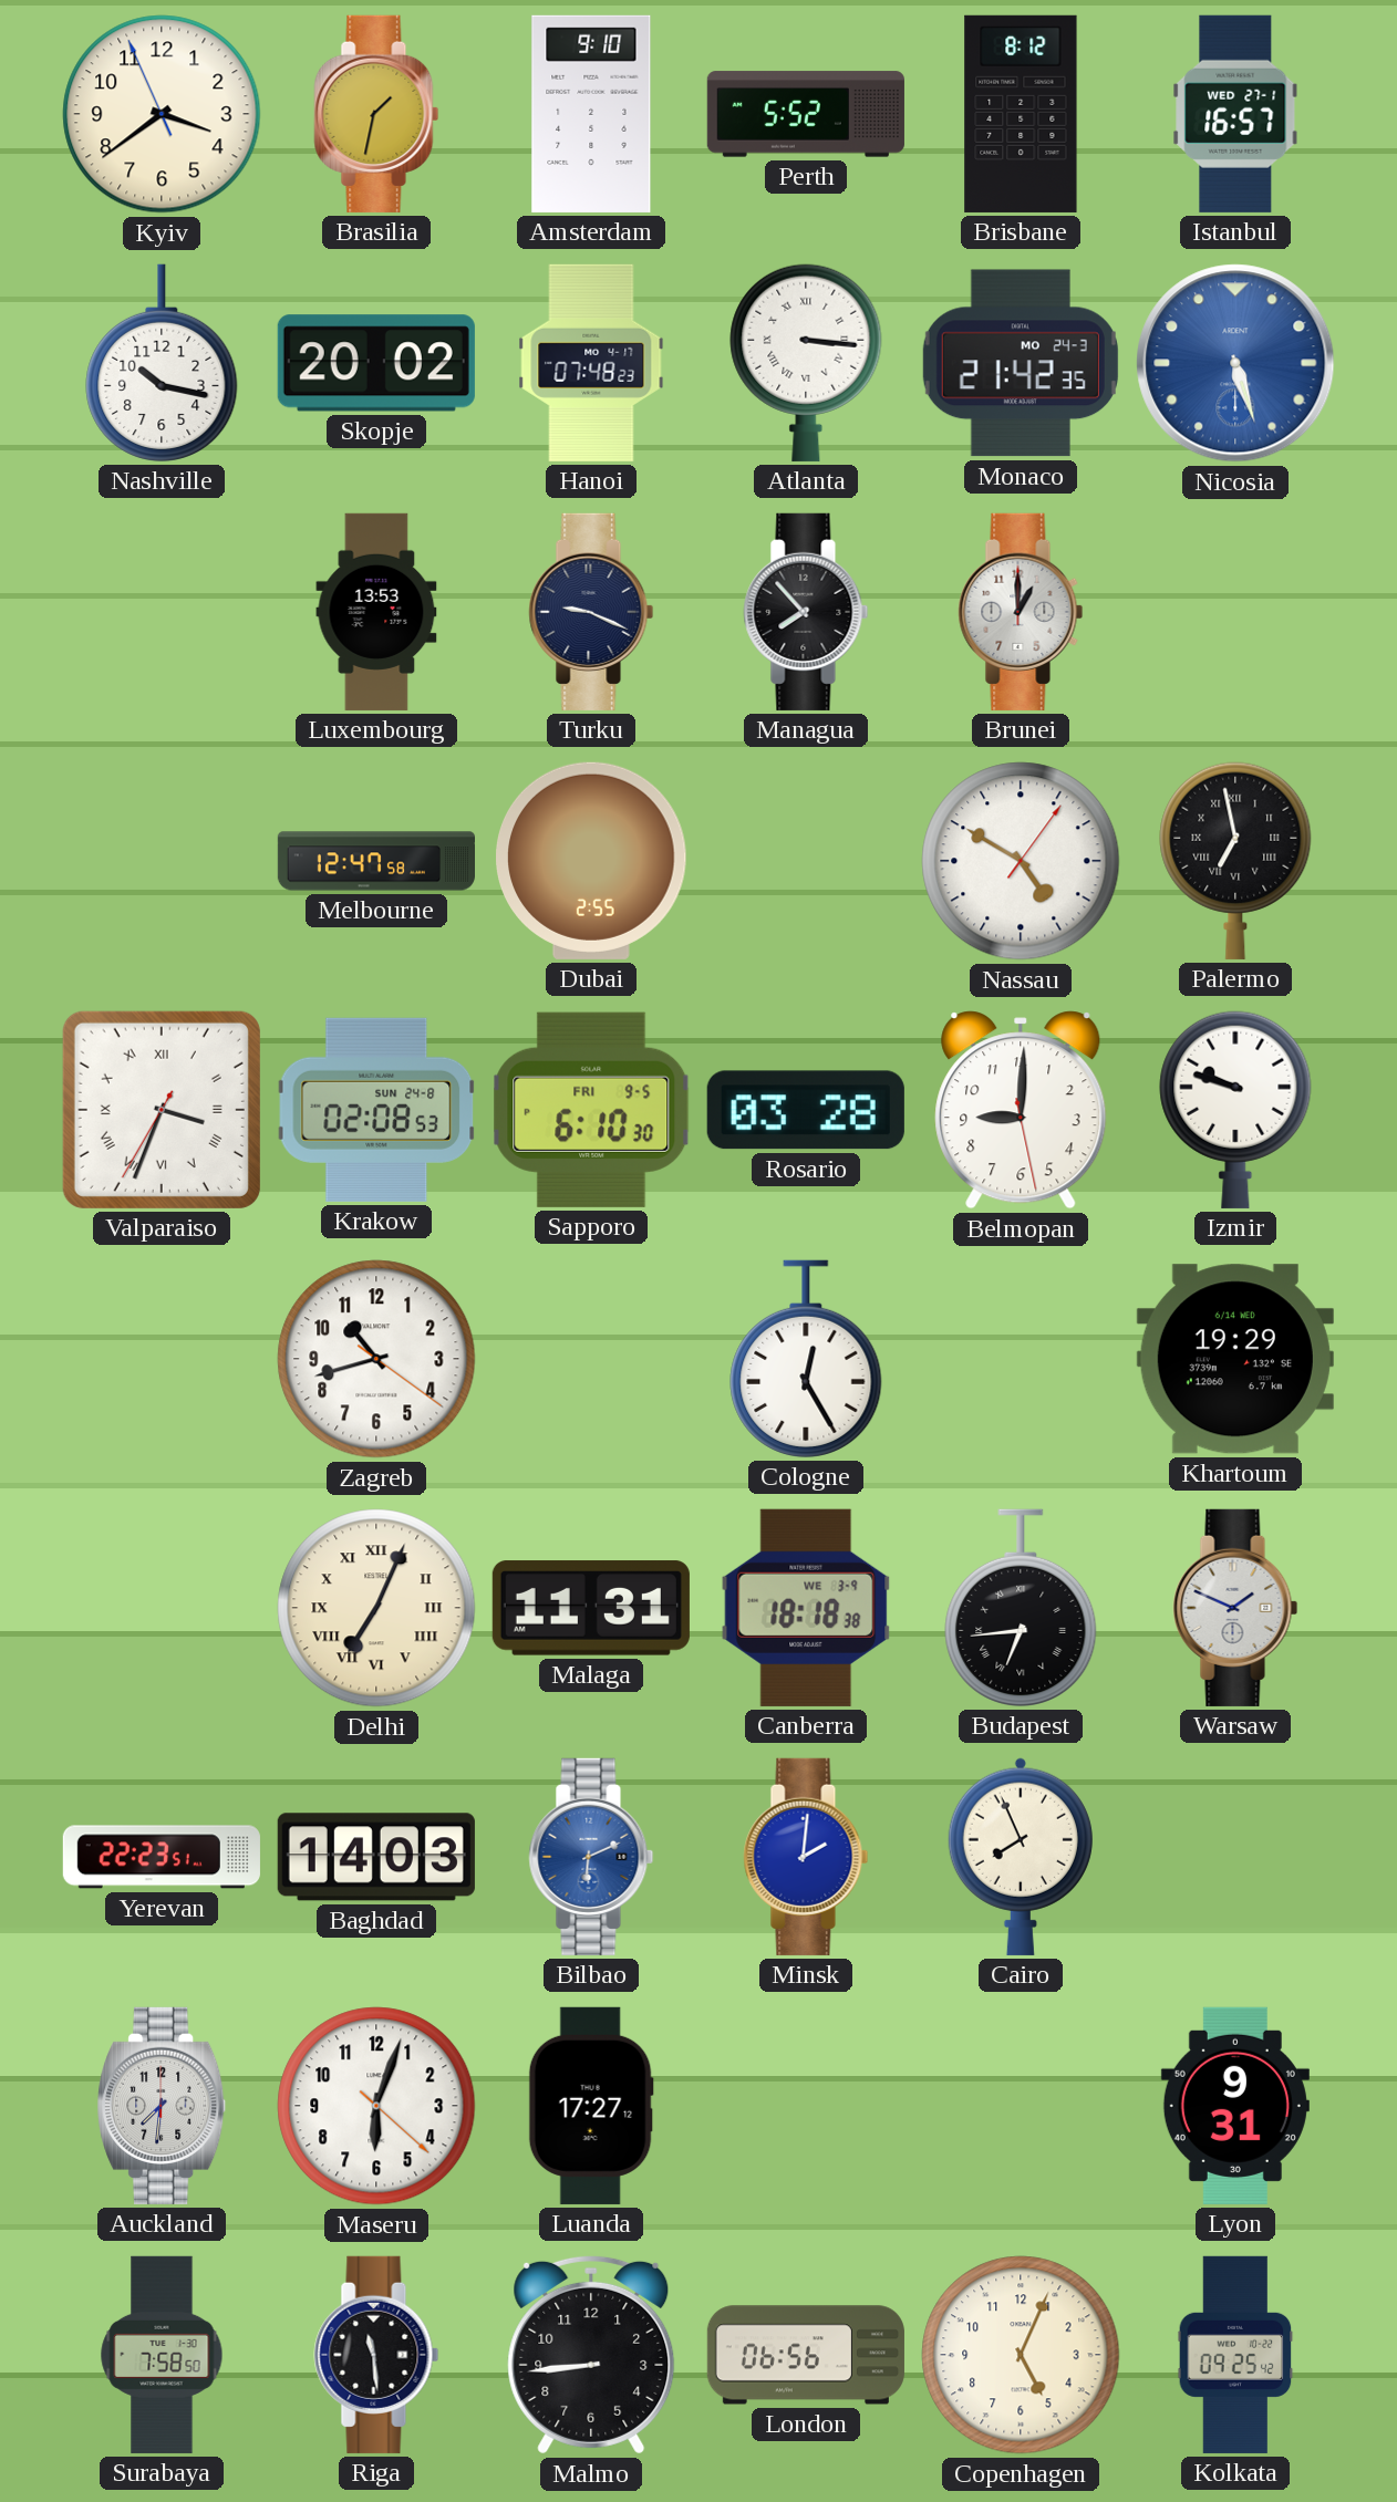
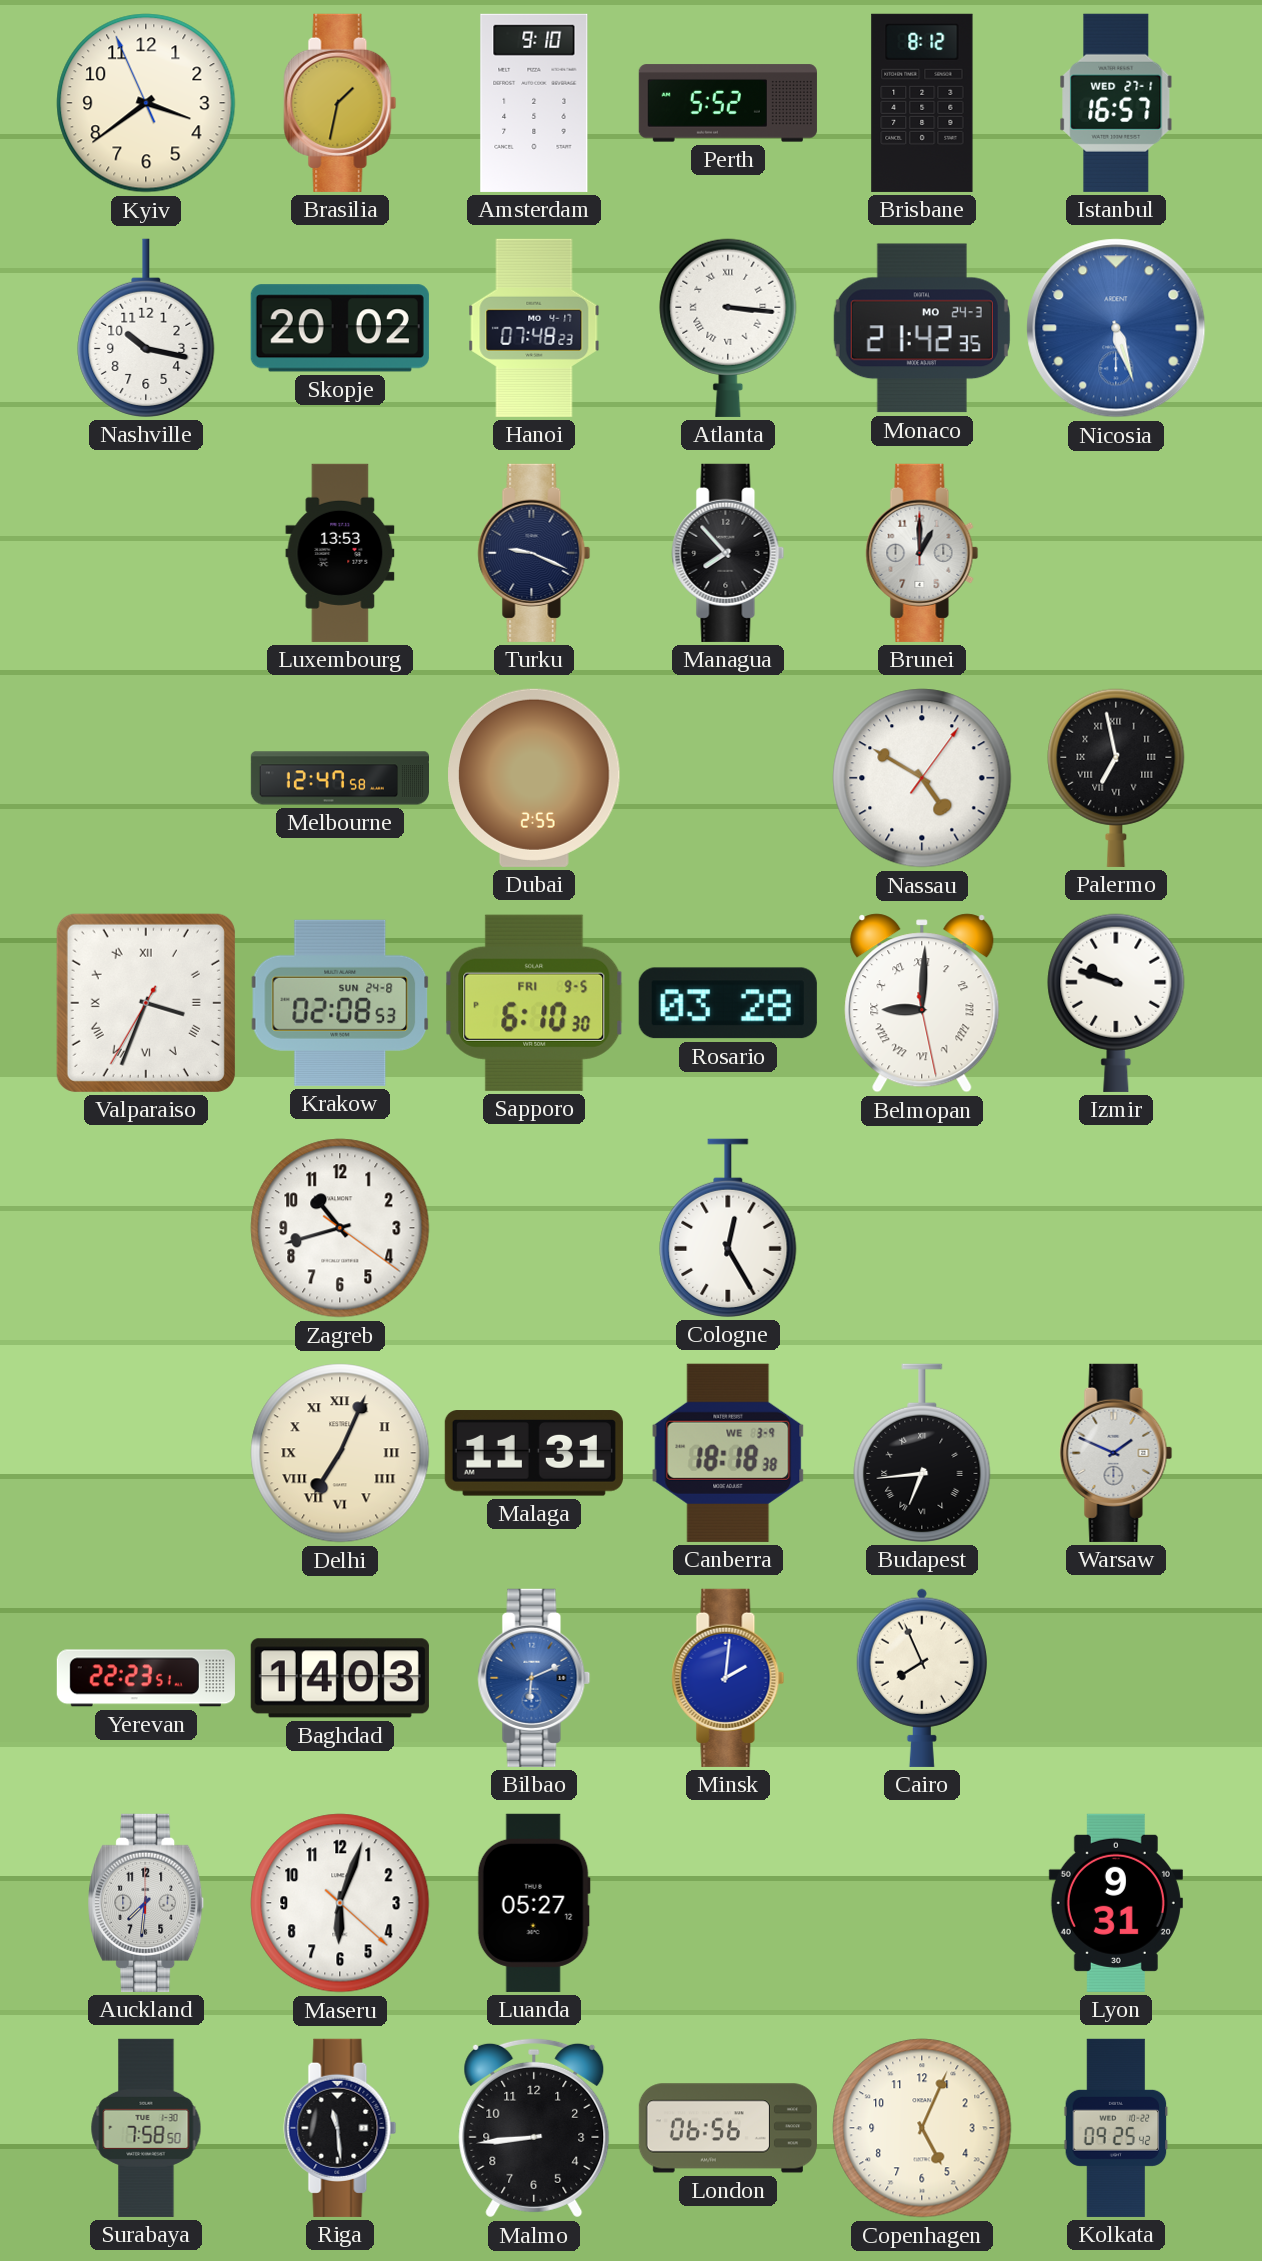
Belmopan numerals: Arabic -> Roman (922, 1003)
Khartoum: 19:29 -> none (1235, 1359)
Luanda: 17:27 -> 05:27 (534, 1903)
